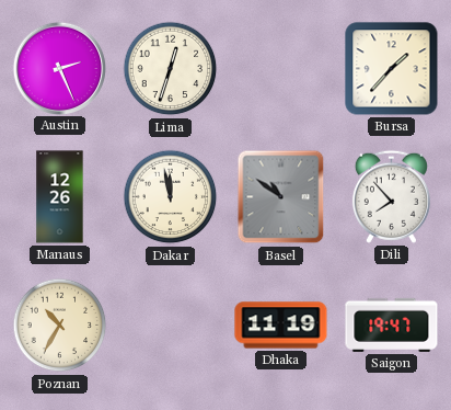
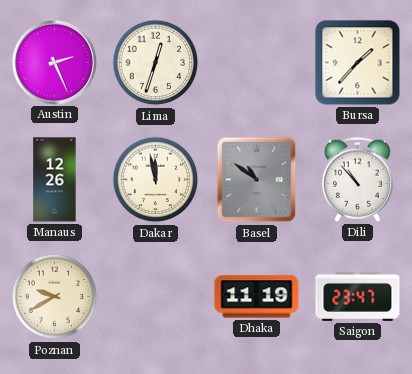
Dili: 7:53 -> 10:53 (357, 179)
Poznan: 10:35 -> 9:40 (55, 297)
Saigon: 19:47 -> 23:47 (358, 296)
